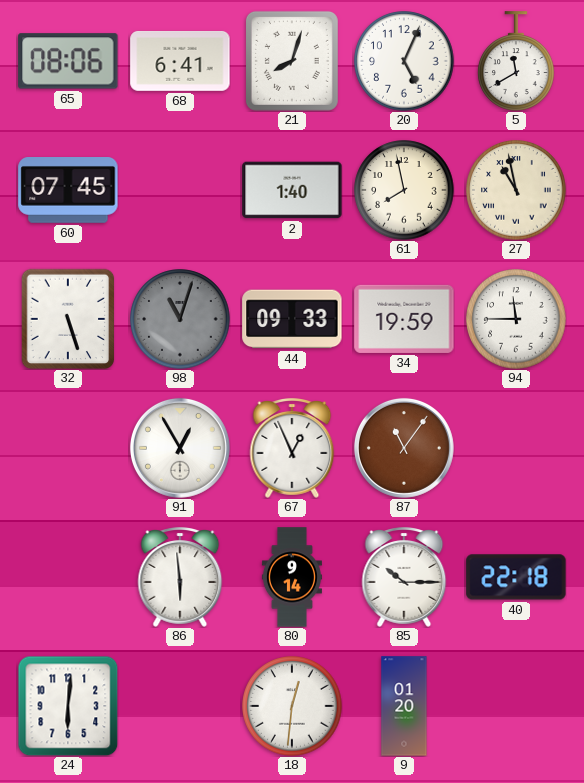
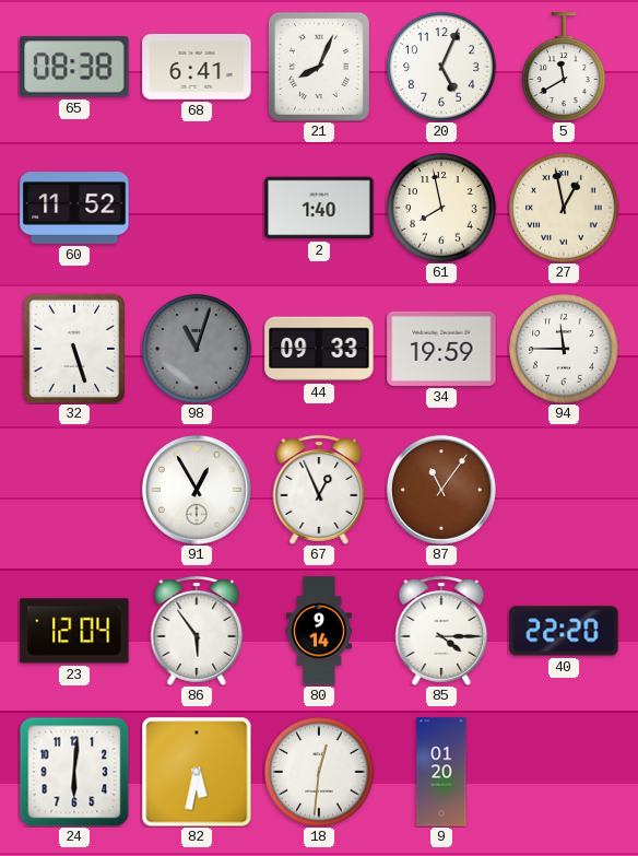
65: 08:06 -> 08:38 (74, 67)
21: 8:03 -> 8:04 (319, 67)
60: 07:45 -> 11:52 (74, 209)
27: 10:58 -> 12:58 (564, 208)
23: none -> 12:04 (74, 631)
86: 5:59 -> 5:54 (197, 632)
85: 10:15 -> 4:15 (441, 632)
40: 22:18 -> 22:20 (564, 631)
82: none -> 5:32 (197, 772)
